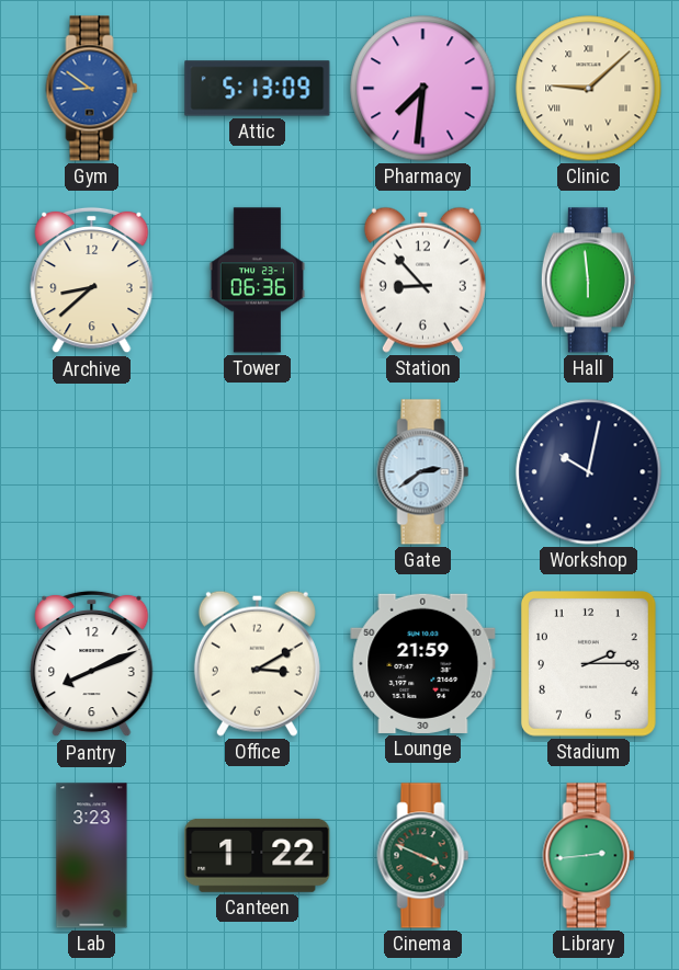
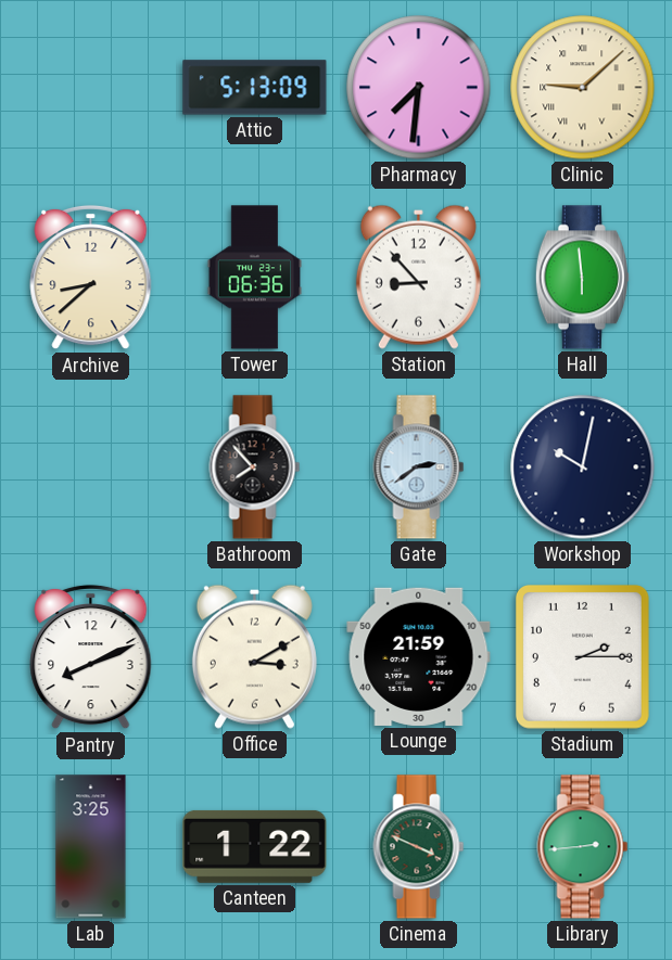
Gym: 8:51 -> none (92, 89)
Bathroom: none -> 7:53 (255, 468)
Lab: 3:23 -> 3:25 (91, 847)
